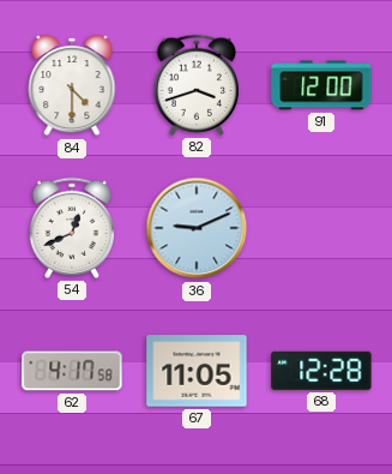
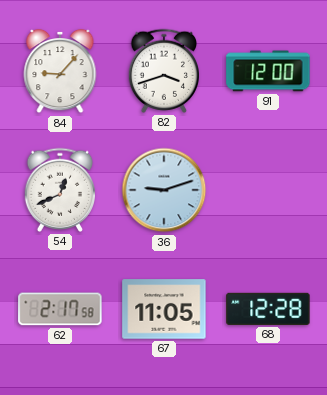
84: 4:30 -> 9:07 (60, 71)
36: 9:11 -> 9:12 (164, 190)
62: 4:17 -> 2:17 (60, 309)
